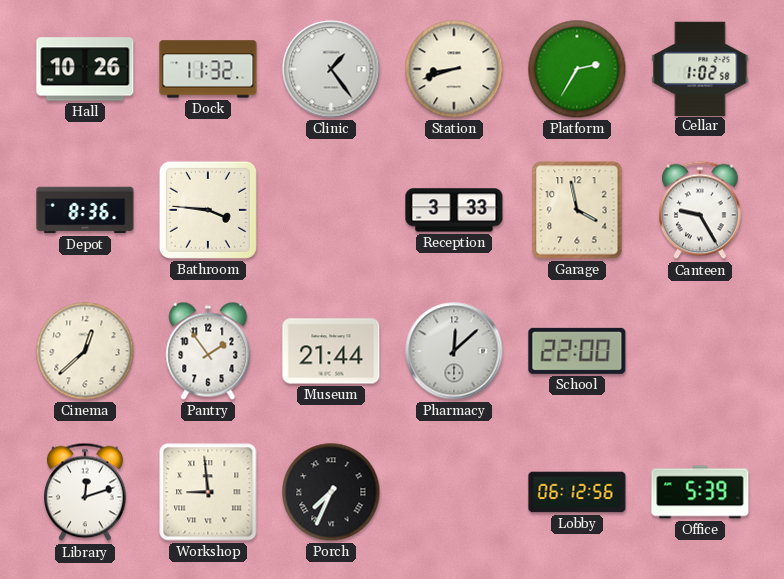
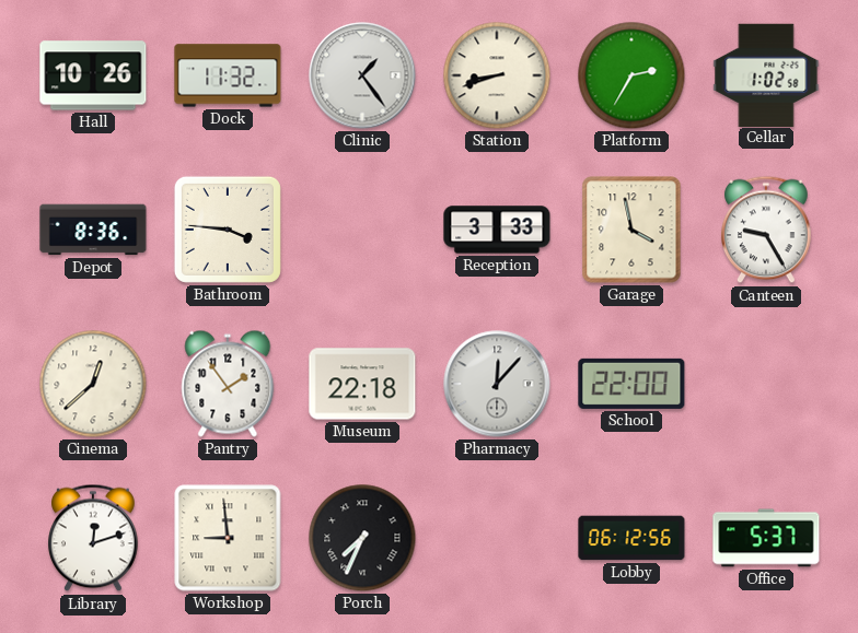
Museum: 21:44 -> 22:18 (362, 384)
Pharmacy: 12:08 -> 12:07 (497, 384)
Office: 5:39 -> 5:37 (766, 538)
